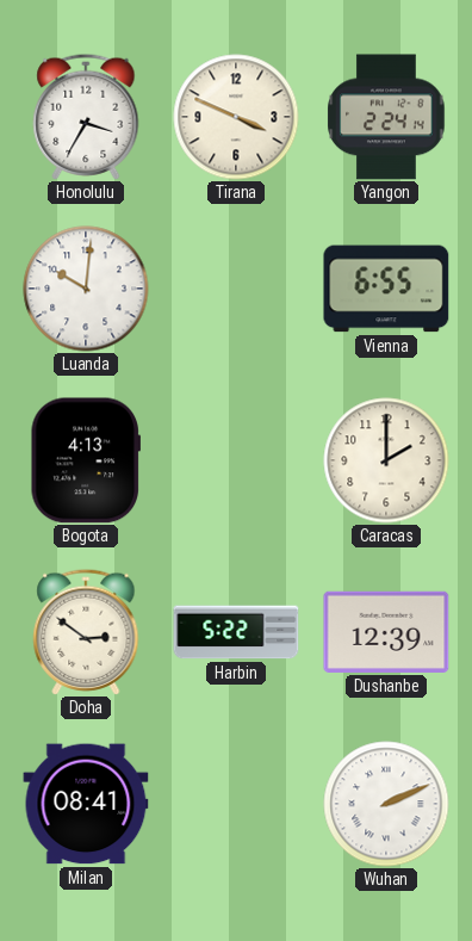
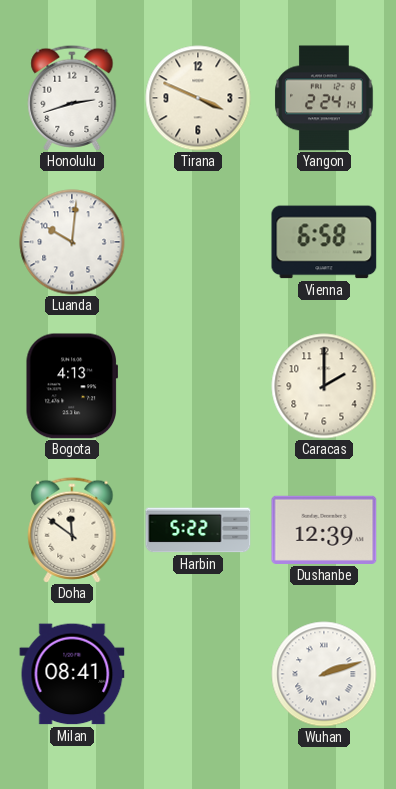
Honolulu: 3:35 -> 2:42 (72, 98)
Vienna: 6:55 -> 6:58 (324, 242)
Doha: 2:51 -> 11:51 (72, 530)
Wuhan: 2:11 -> 2:12 (324, 674)
